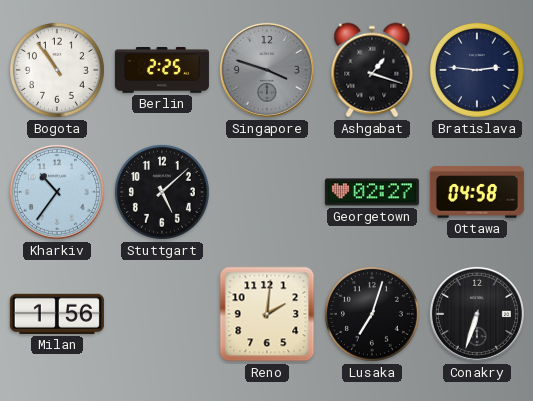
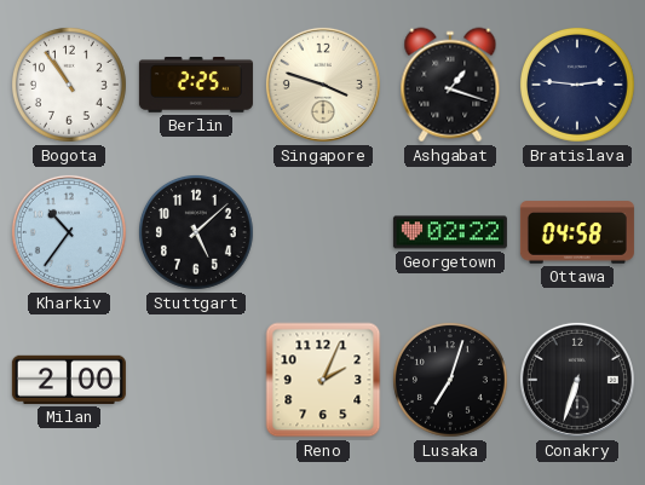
Singapore dial: grey -> cream (323, 85)
Georgetown: 02:27 -> 02:22 (450, 232)
Milan: 1:56 -> 2:00 (69, 380)
Reno: 2:01 -> 2:04 (323, 380)
